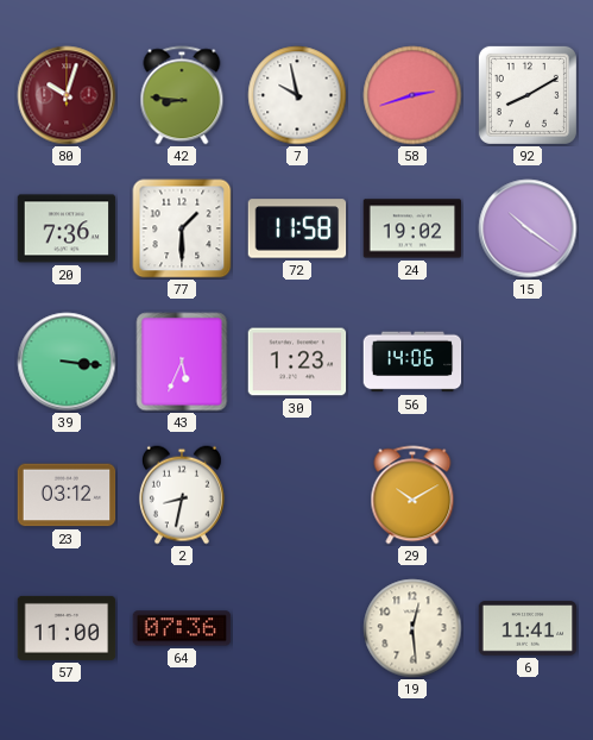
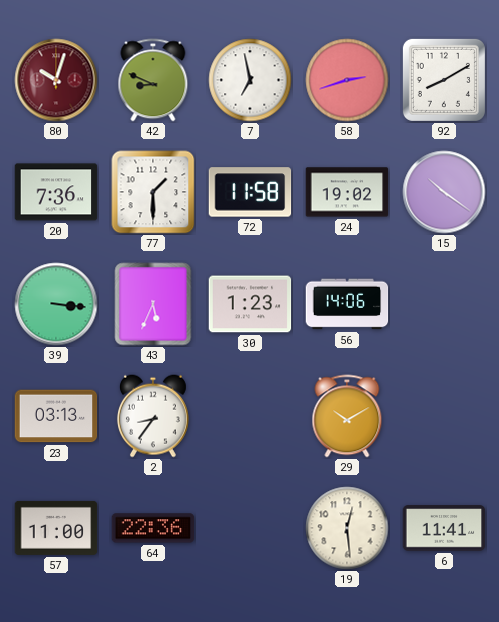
42: 8:46 -> 8:49 (153, 80)
7: 9:58 -> 6:58 (250, 80)
23: 03:12 -> 03:13 (56, 416)
2: 8:32 -> 8:36 (153, 416)
64: 07:36 -> 22:36 (153, 528)
